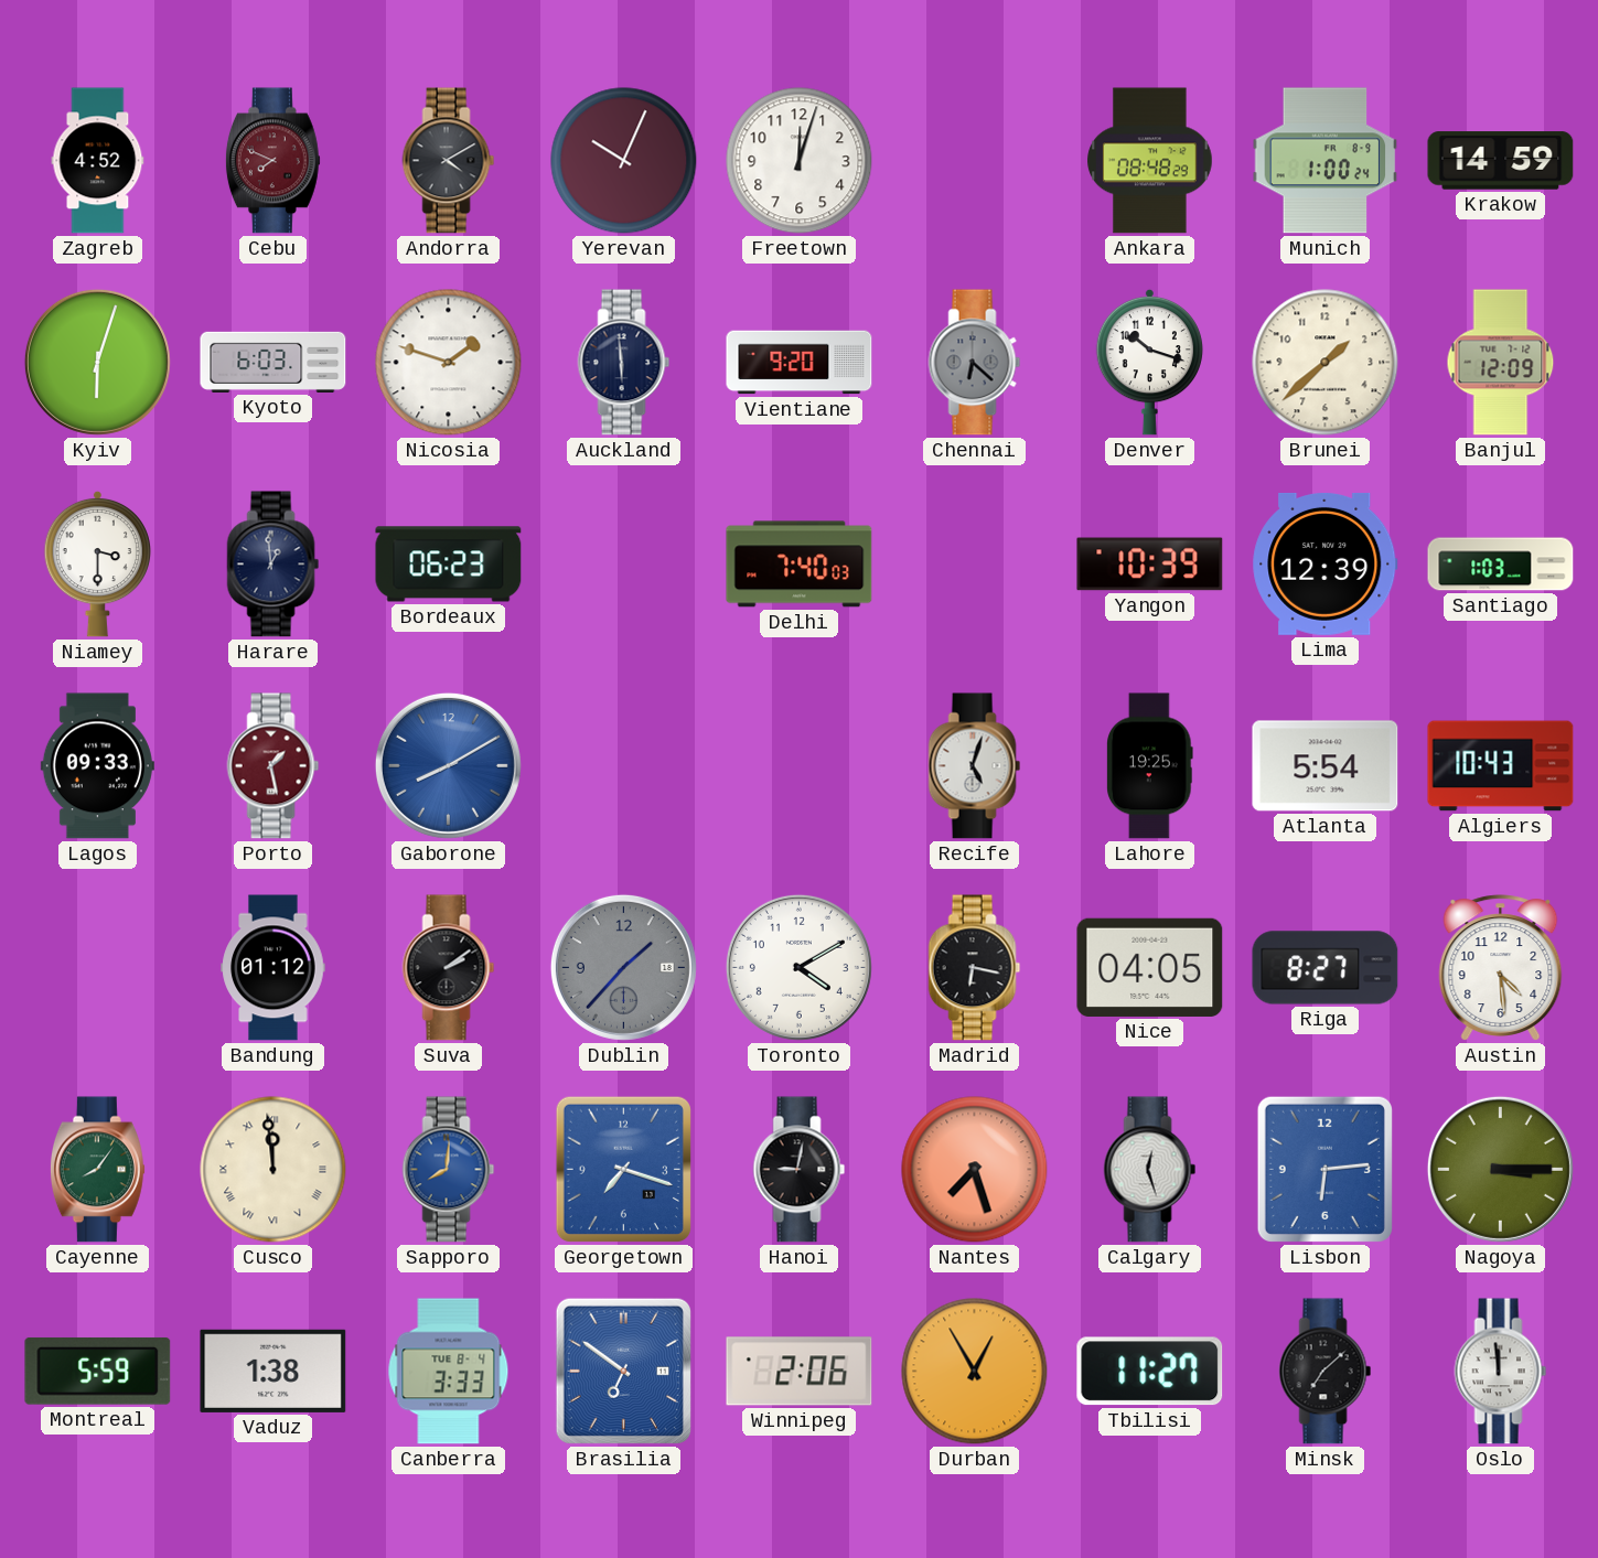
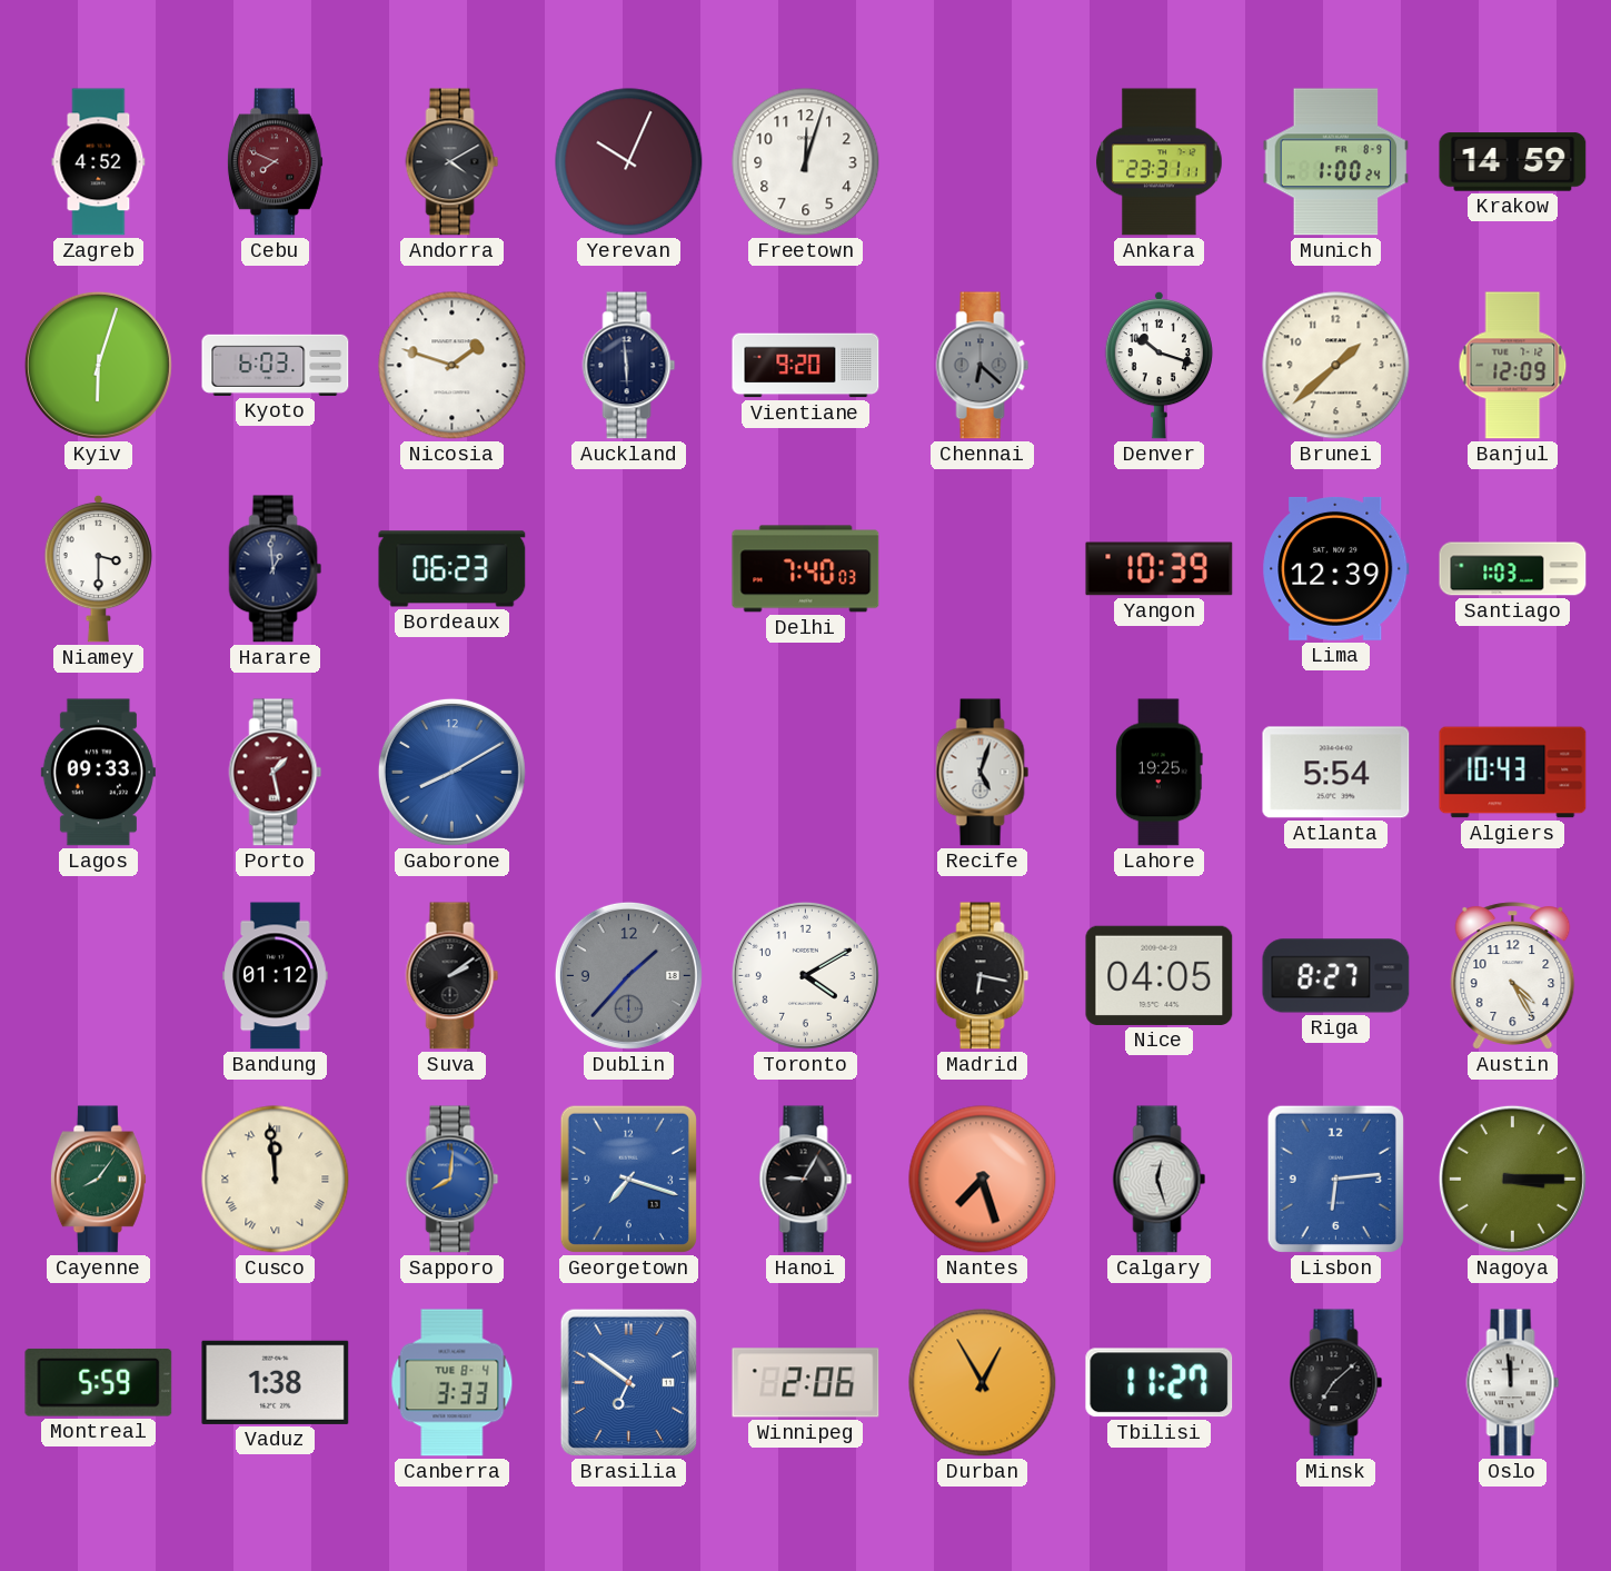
Ankara: 08:48 -> 23:31 (1160, 162)
Austin: 4:29 -> 4:25 (1513, 976)
Hanoi: 9:02 -> 9:05 (806, 1180)
